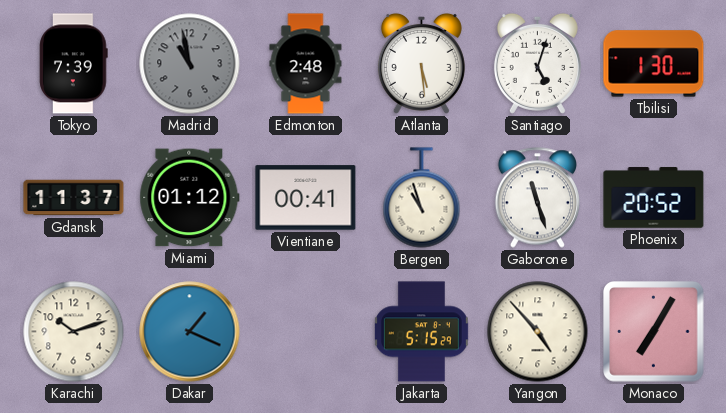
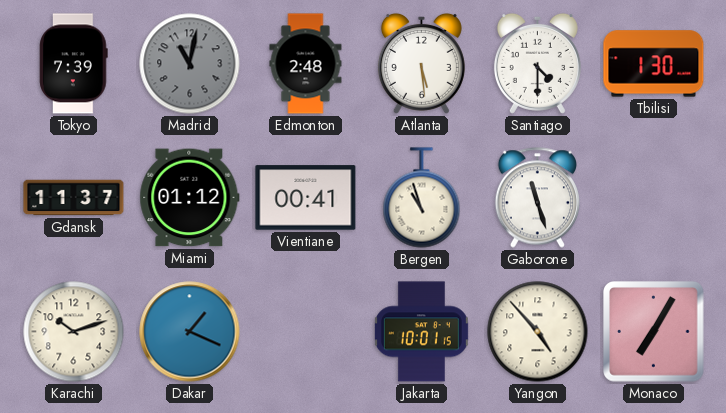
Madrid: 10:58 -> 11:02 (190, 64)
Santiago: 5:03 -> 4:30 (537, 63)
Phoenix: 20:52 -> none (654, 198)
Jakarta: 5:15 -> 10:01 (421, 332)
